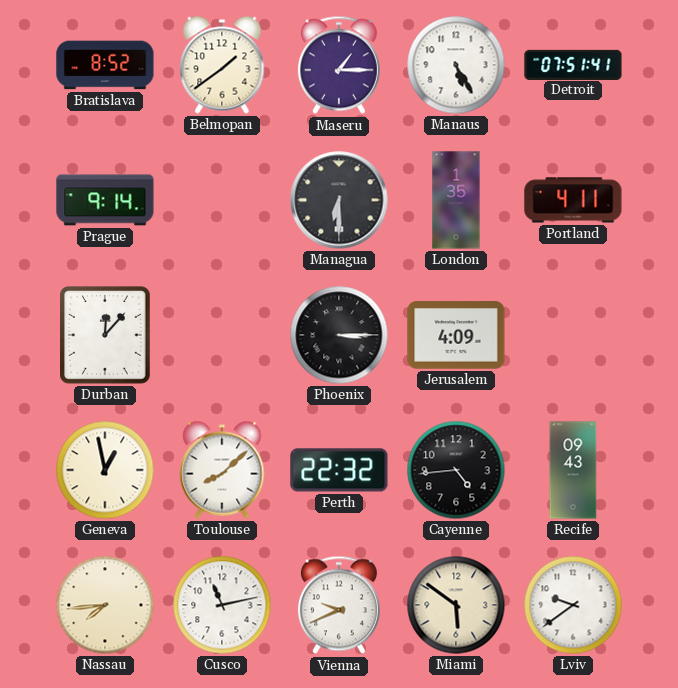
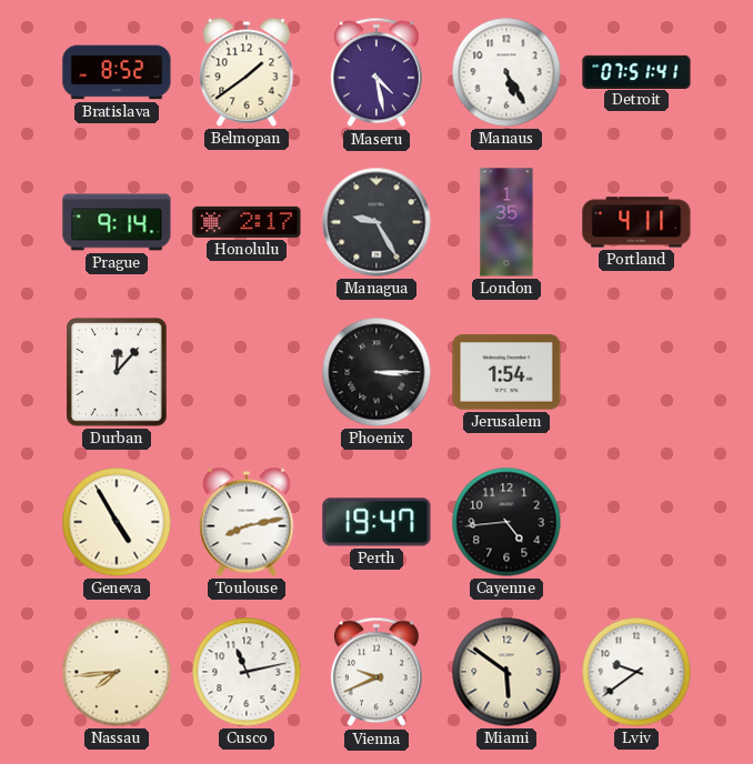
Maseru: 1:15 -> 4:28 (376, 72)
Honolulu: none -> 2:17 (247, 222)
Managua: 6:30 -> 9:25 (376, 222)
Jerusalem: 4:09 -> 1:54 (506, 372)
Geneva: 12:58 -> 4:55 (117, 522)
Toulouse: 8:08 -> 8:13 (247, 522)
Perth: 22:32 -> 19:47 (376, 522)
Recife: 09:43 -> none (573, 470)
